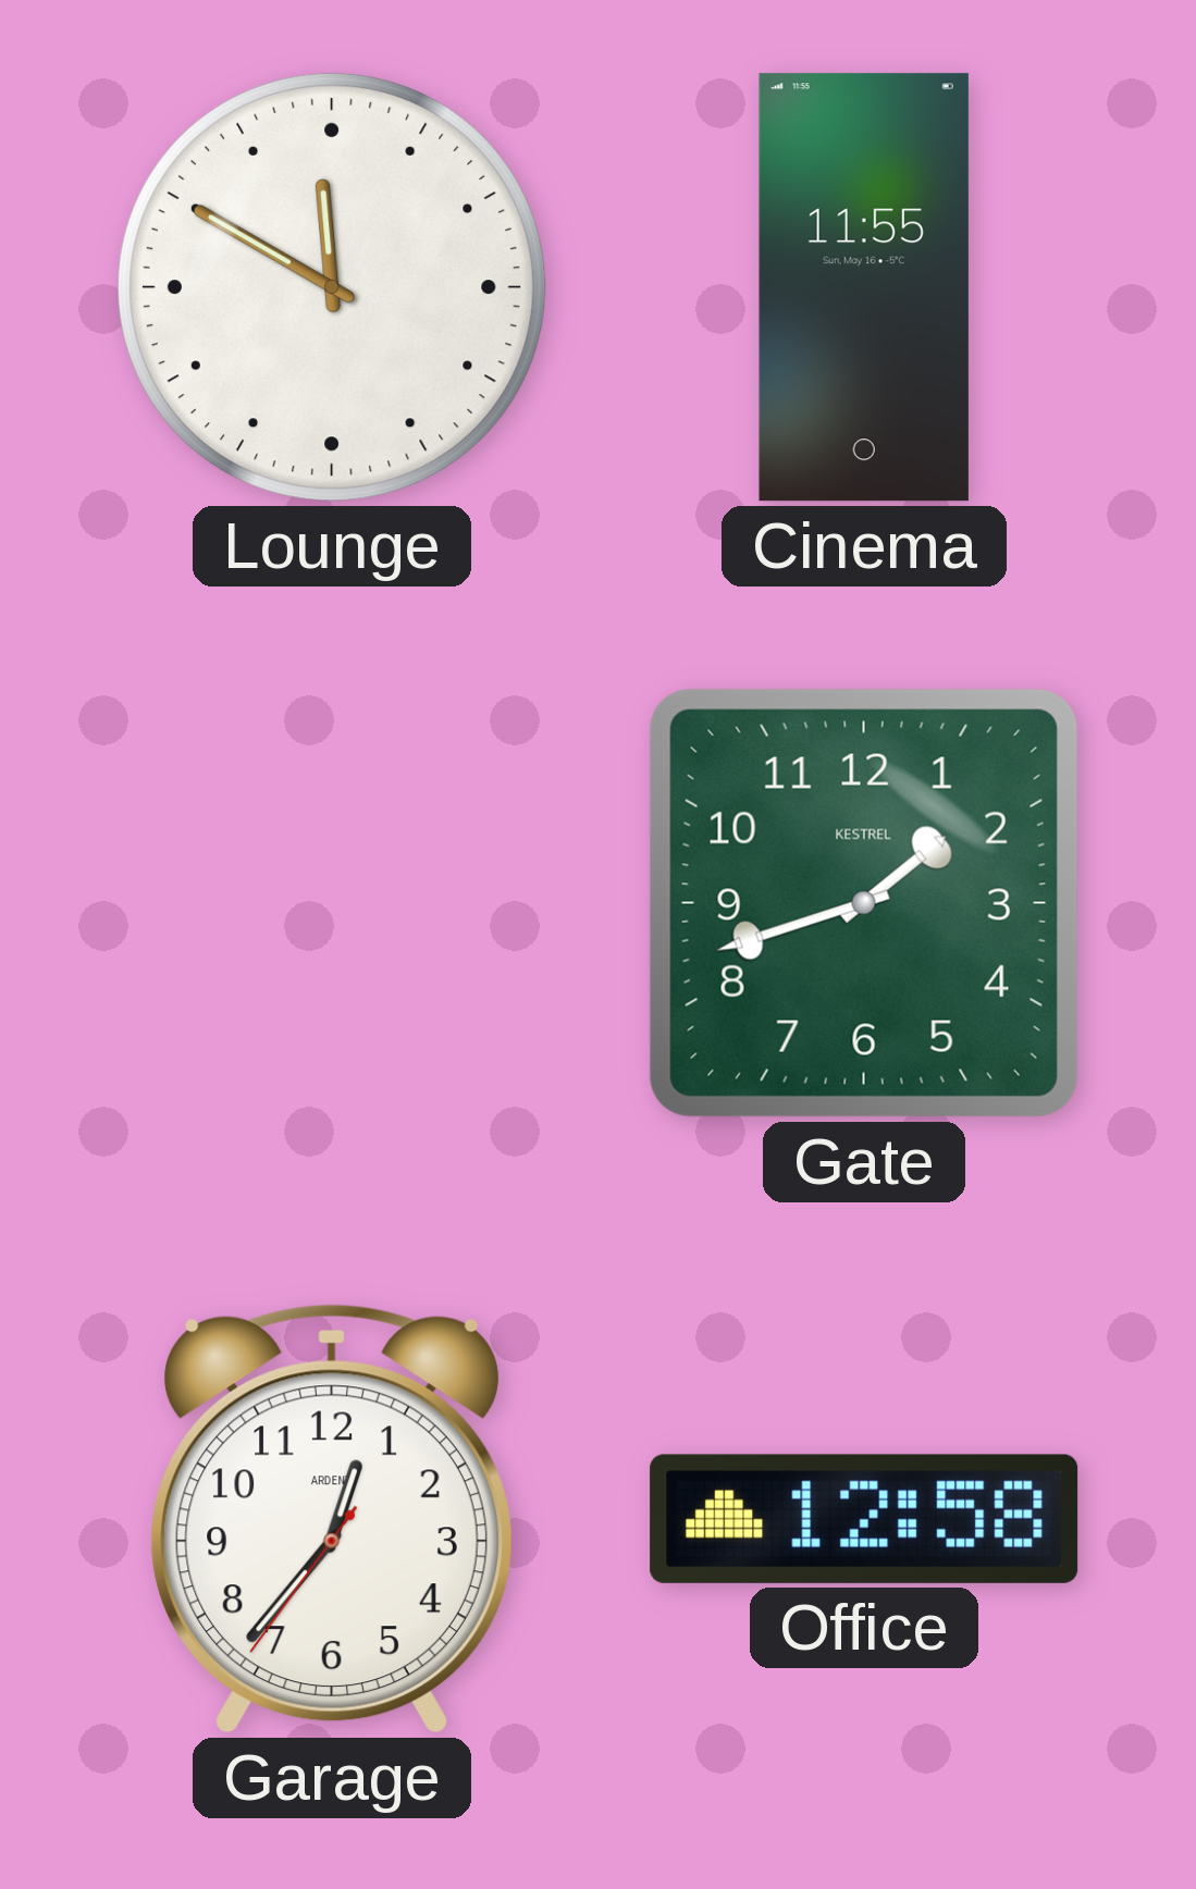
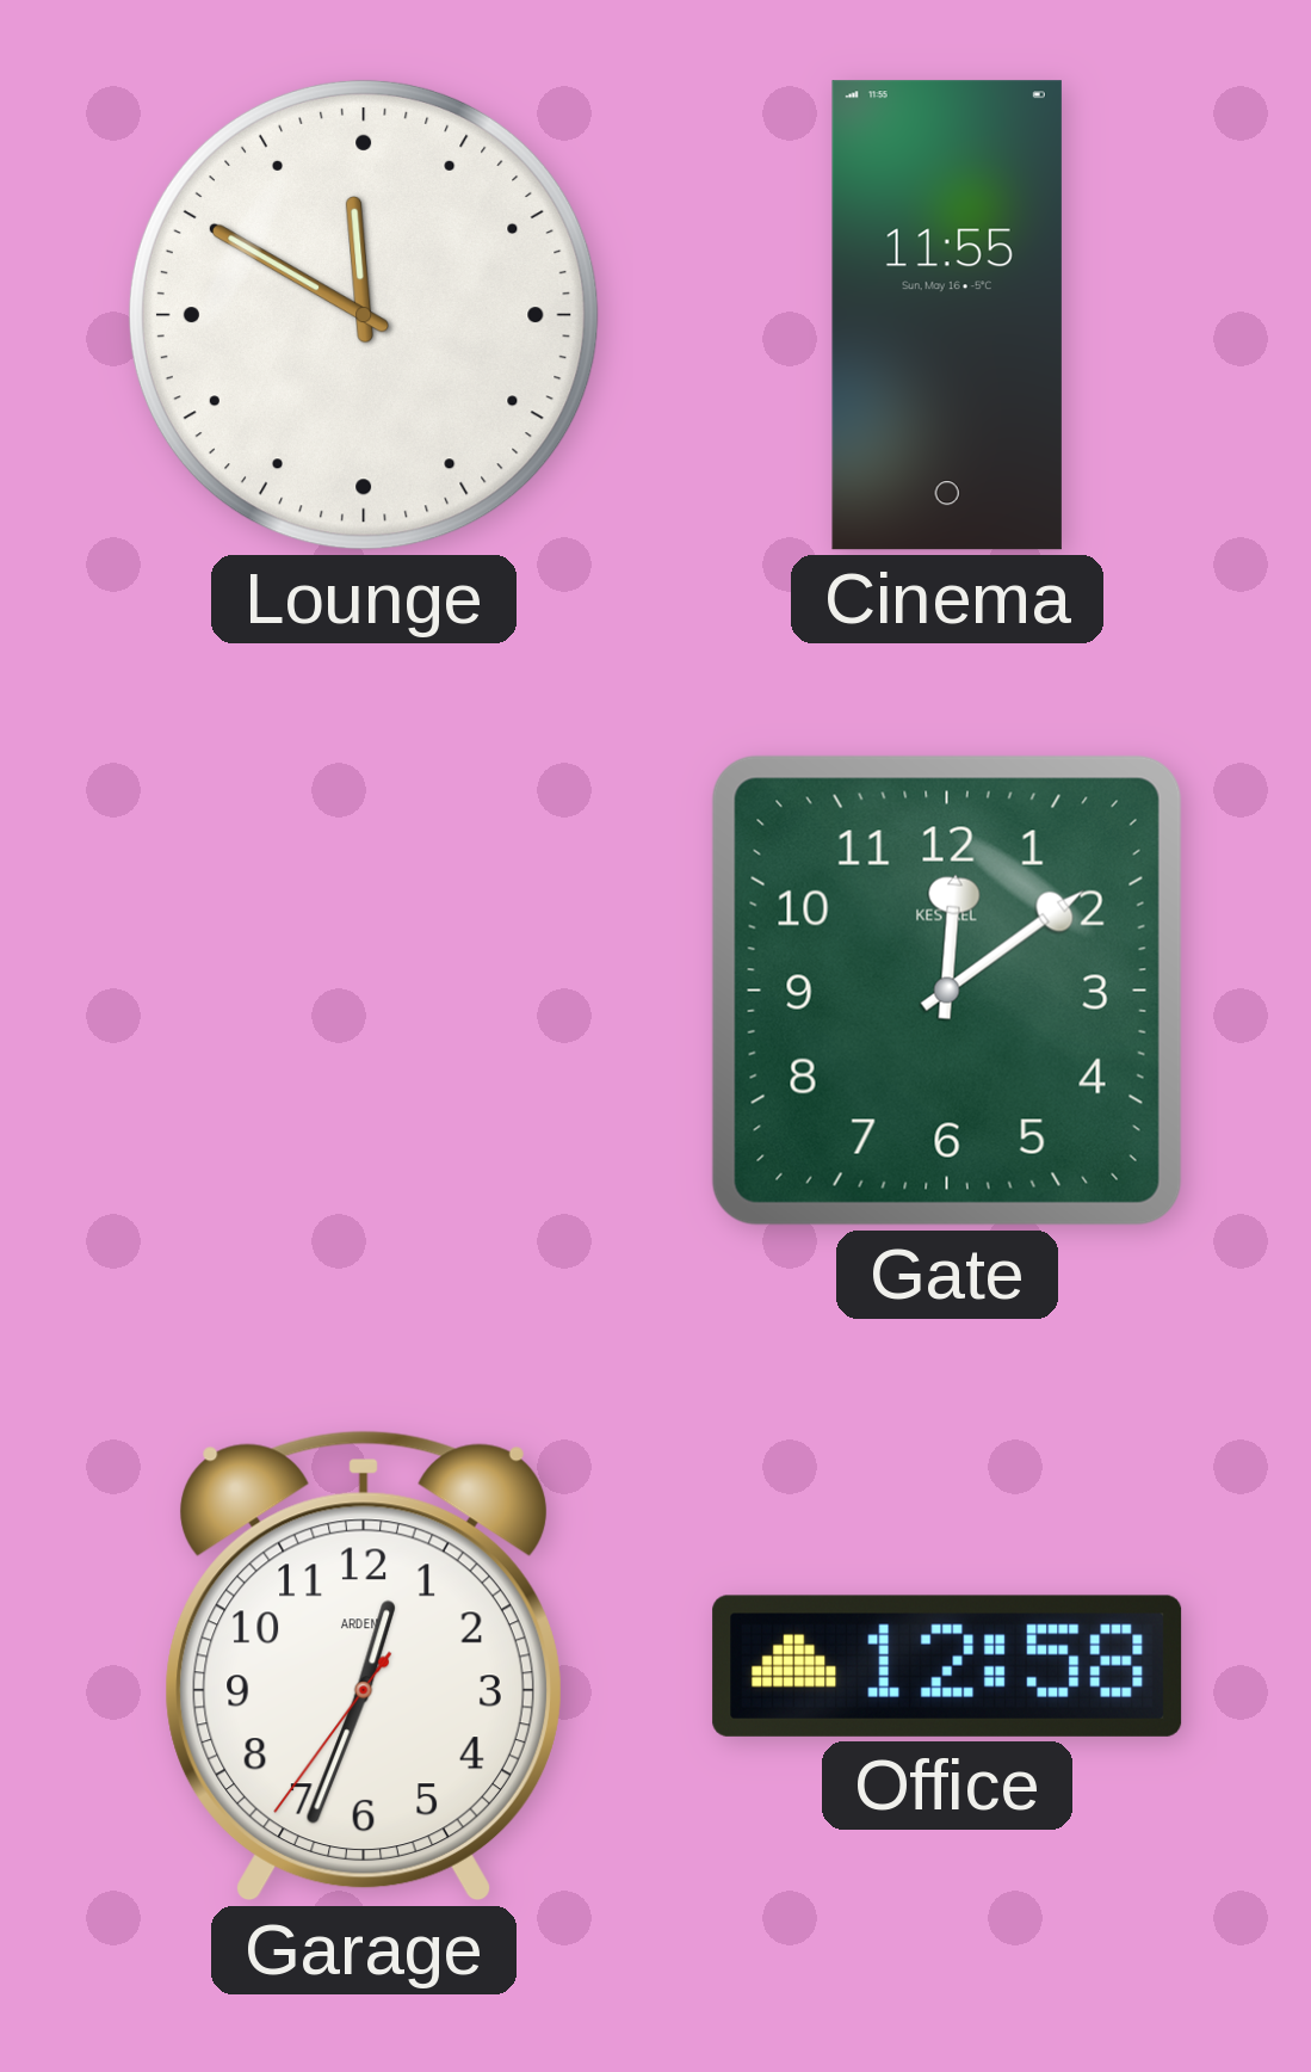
Gate: 1:42 -> 12:09 (947, 991)
Garage: 12:36 -> 12:33 (364, 1666)
